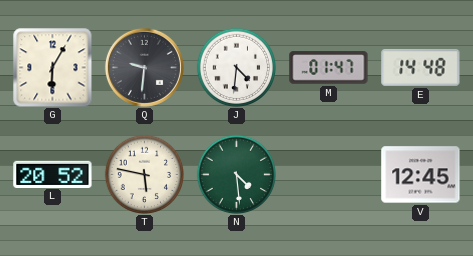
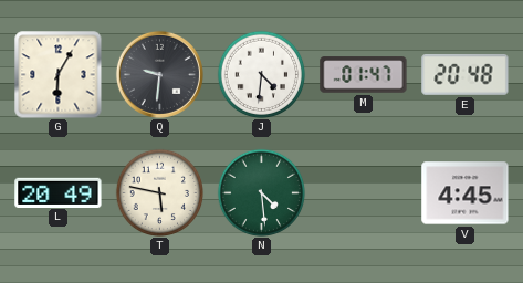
E: 14:48 -> 20:48 (466, 75)
L: 20:52 -> 20:49 (59, 192)
V: 12:45 -> 4:45 (466, 193)
